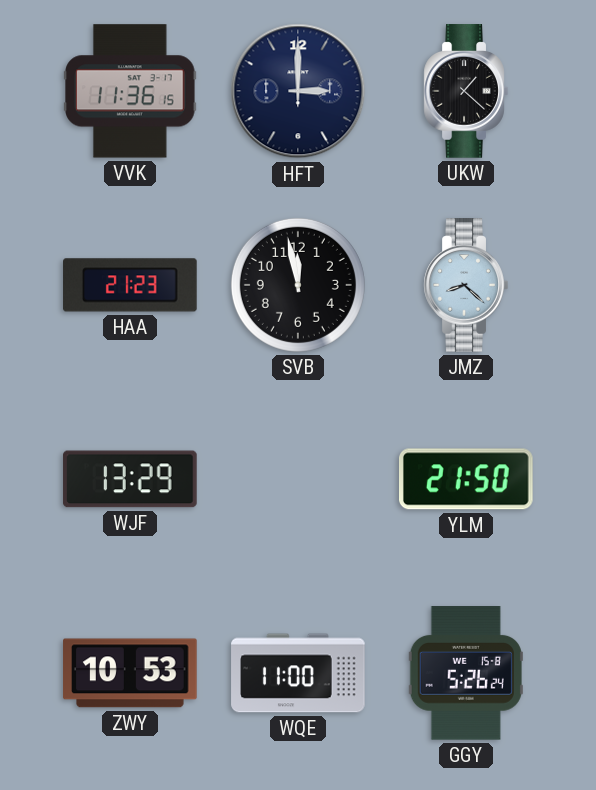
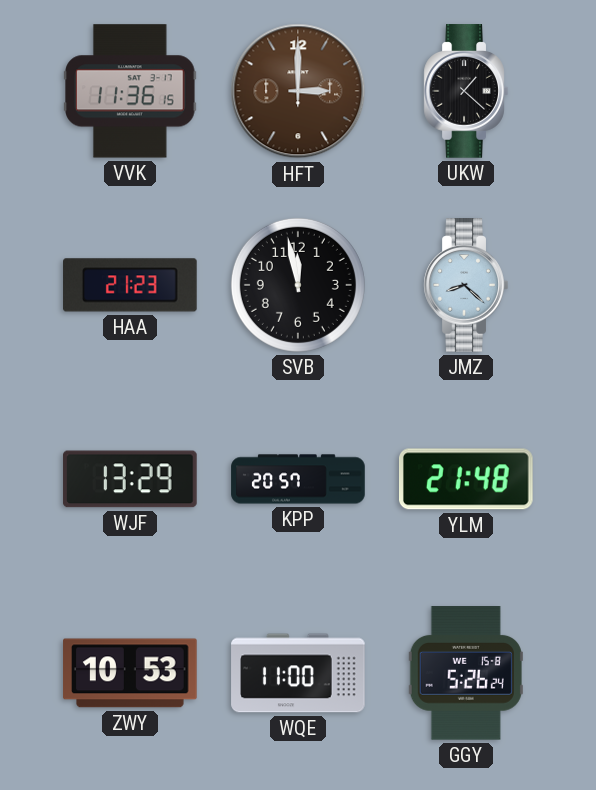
HFT dial: navy -> brown (298, 91)
KPP: none -> 20:57 (298, 479)
YLM: 21:50 -> 21:48 (467, 479)
